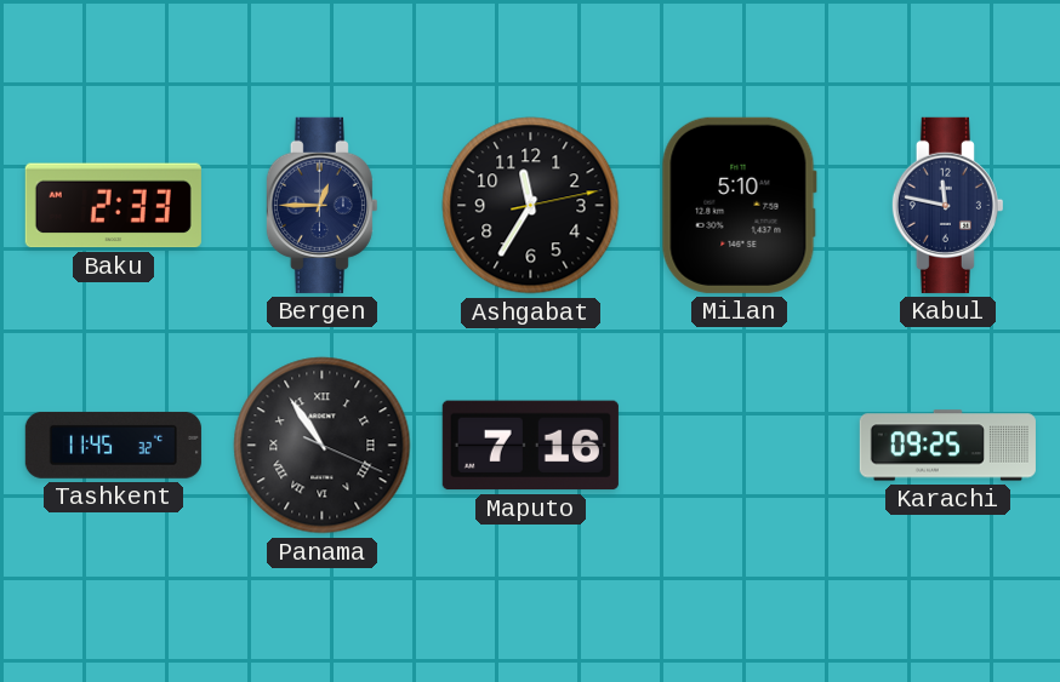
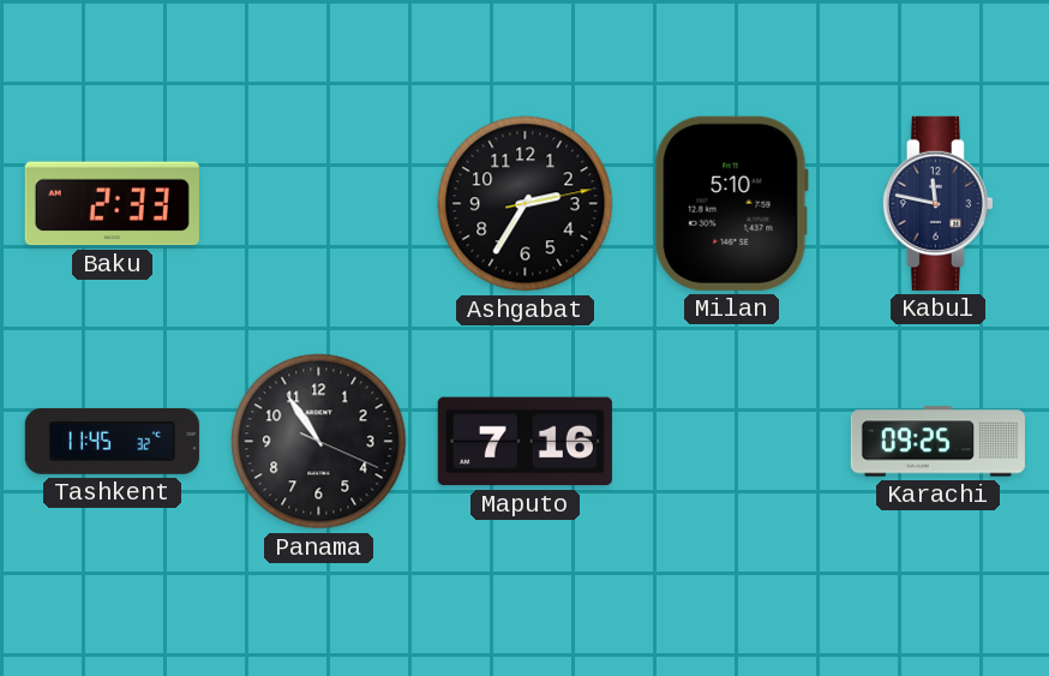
Bergen: 12:45 -> none (321, 205)
Ashgabat: 11:35 -> 2:35 (526, 204)
Panama numerals: Roman -> Arabic (319, 442)
